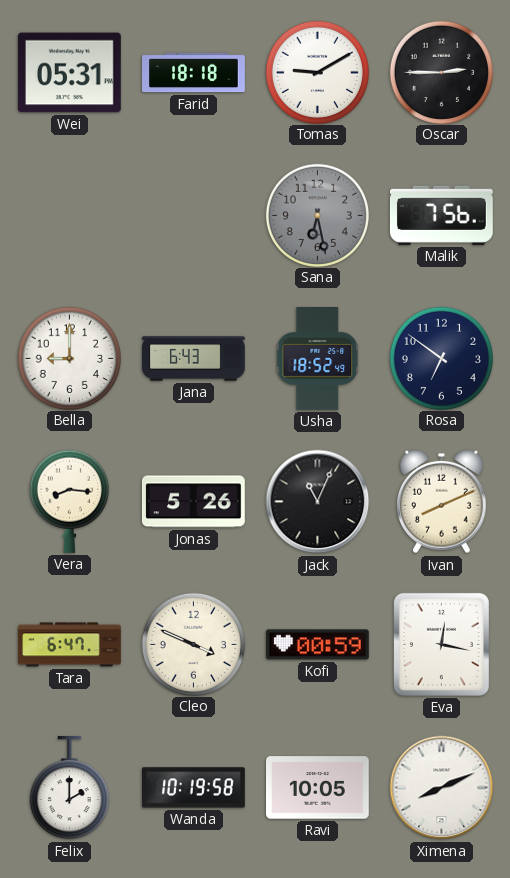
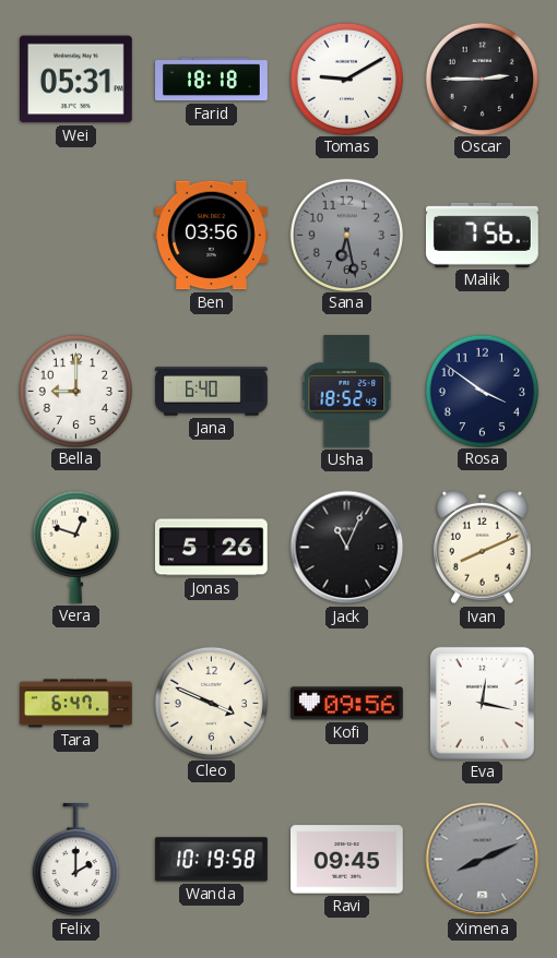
Ben: none -> 03:56 (212, 236)
Jana: 6:43 -> 6:40 (212, 392)
Rosa: 6:51 -> 3:51 (482, 391)
Vera: 8:16 -> 12:48 (75, 547)
Kofi: 00:59 -> 09:56 (347, 704)
Ravi: 10:05 -> 09:45 (347, 860)
Ximena dial: white -> grey (483, 860)
